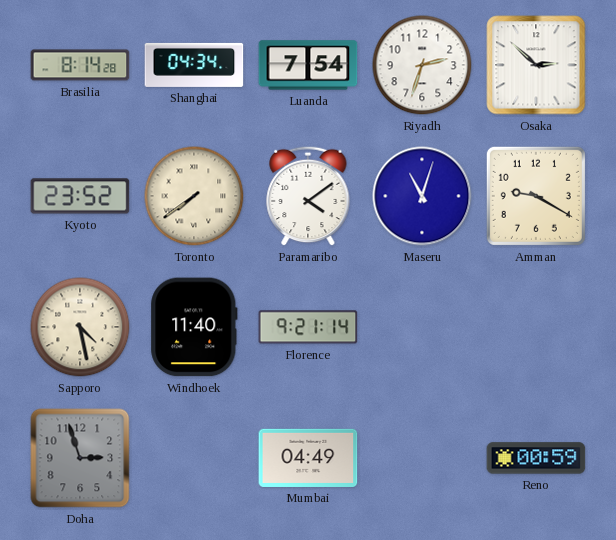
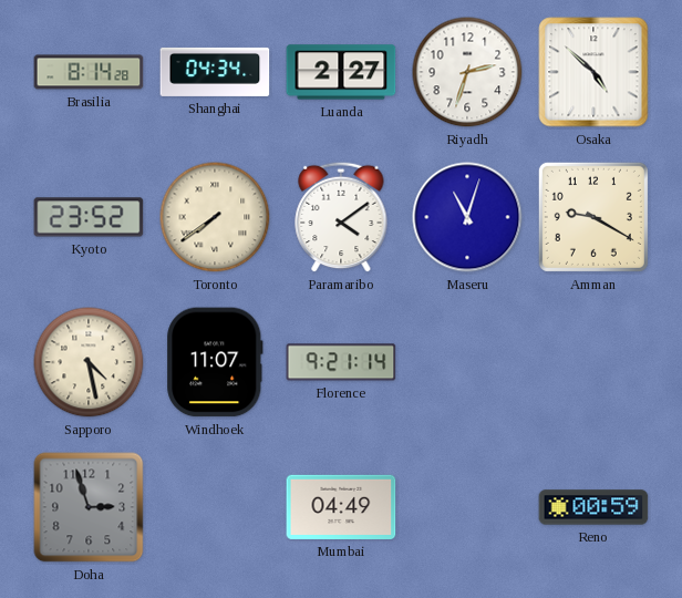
Luanda: 7:54 -> 2:27 (341, 72)
Osaka: 2:52 -> 4:52 (593, 72)
Windhoek: 11:40 -> 11:07 (215, 362)
